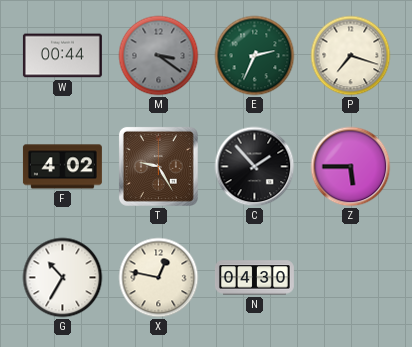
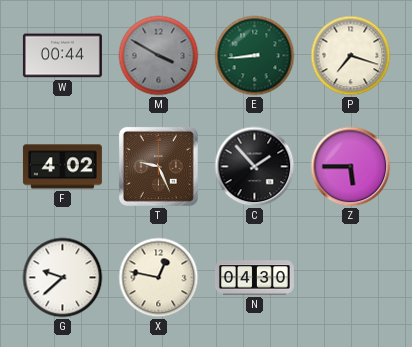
M: 3:21 -> 3:50 (159, 56)
E: 2:34 -> 8:44 (255, 56)
T: 9:25 -> 9:26 (158, 166)
G: 10:35 -> 9:38 (63, 278)
